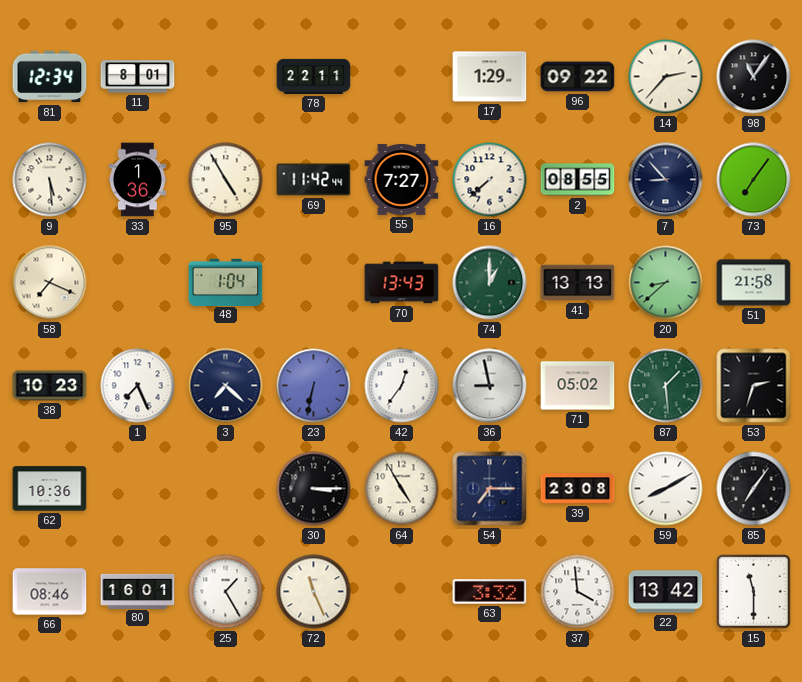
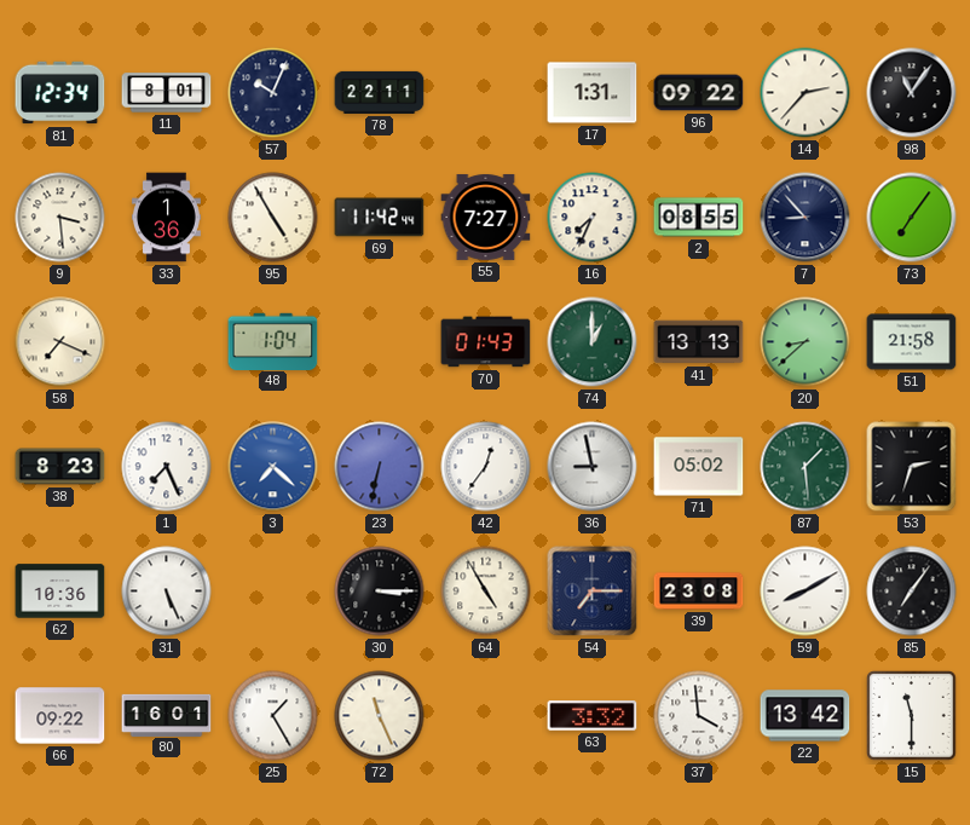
57: none -> 10:04 (273, 93)
17: 1:29 -> 1:31 (593, 93)
9: 5:29 -> 3:29 (60, 218)
16: 7:38 -> 7:34 (593, 218)
70: 13:43 -> 01:43 (486, 342)
38: 10:23 -> 8:23 (60, 467)
3 dial: navy -> blue (273, 467)
31: none -> 5:26 (167, 592)
66: 08:46 -> 09:22 (60, 716)
